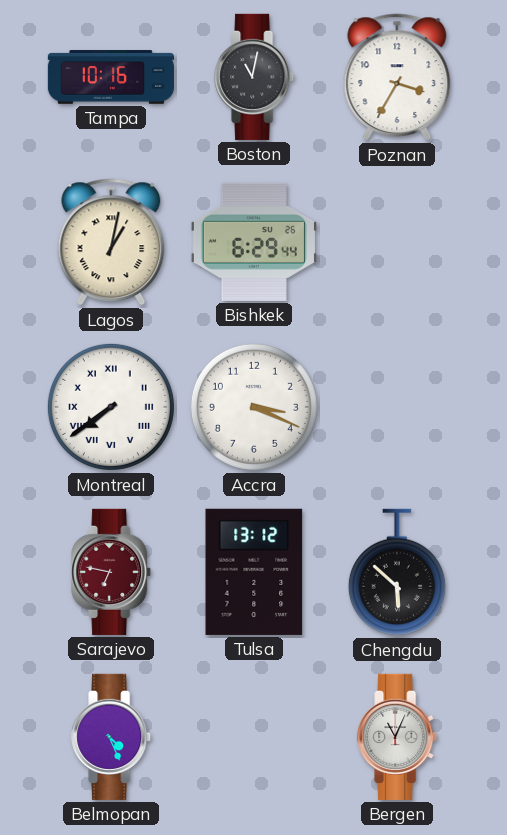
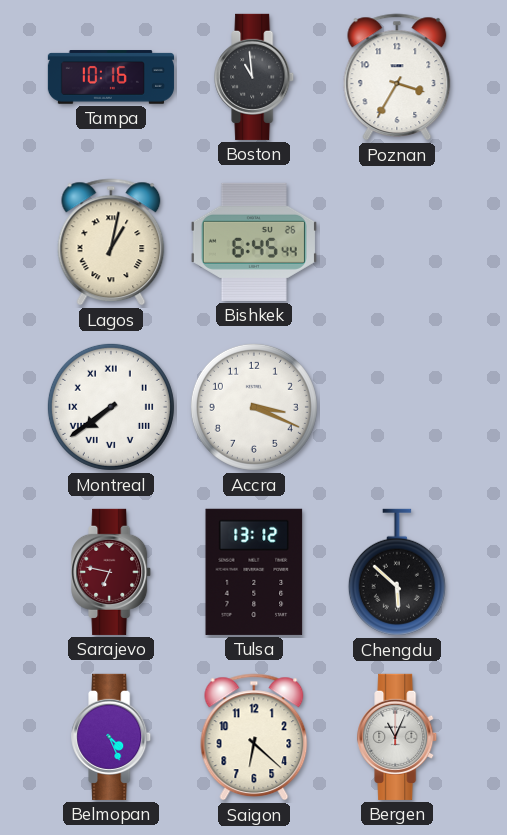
Boston: 11:02 -> 10:59 (255, 77)
Bishkek: 6:29 -> 6:45 (254, 242)
Saigon: none -> 6:22 (254, 737)
